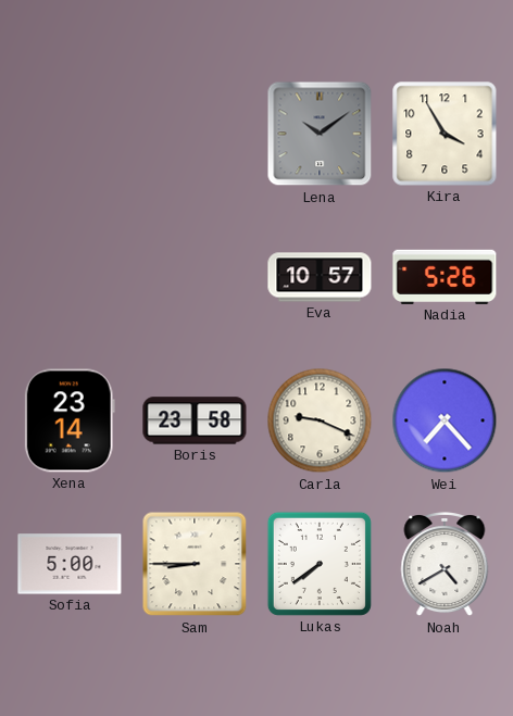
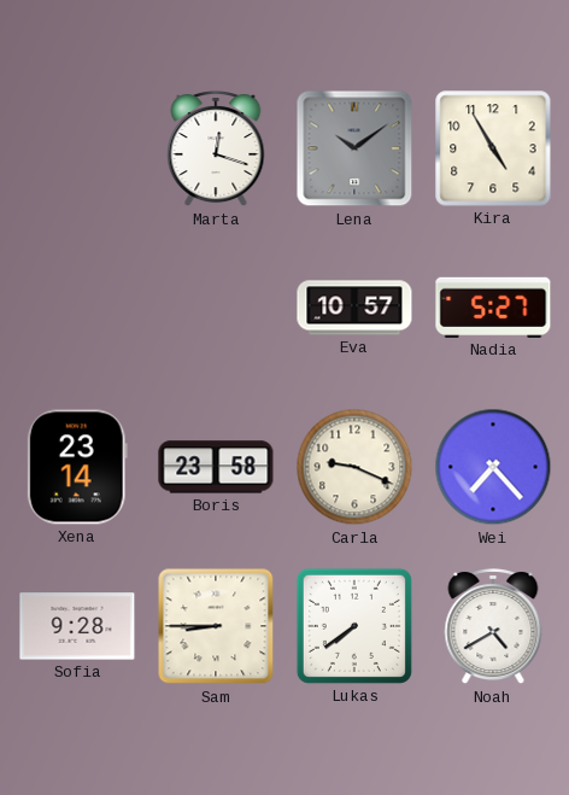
Marta: none -> 12:18 (216, 150)
Kira: 3:55 -> 4:55 (493, 148)
Nadia: 5:26 -> 5:27 (493, 308)
Sofia: 5:00 -> 9:28 (77, 626)
